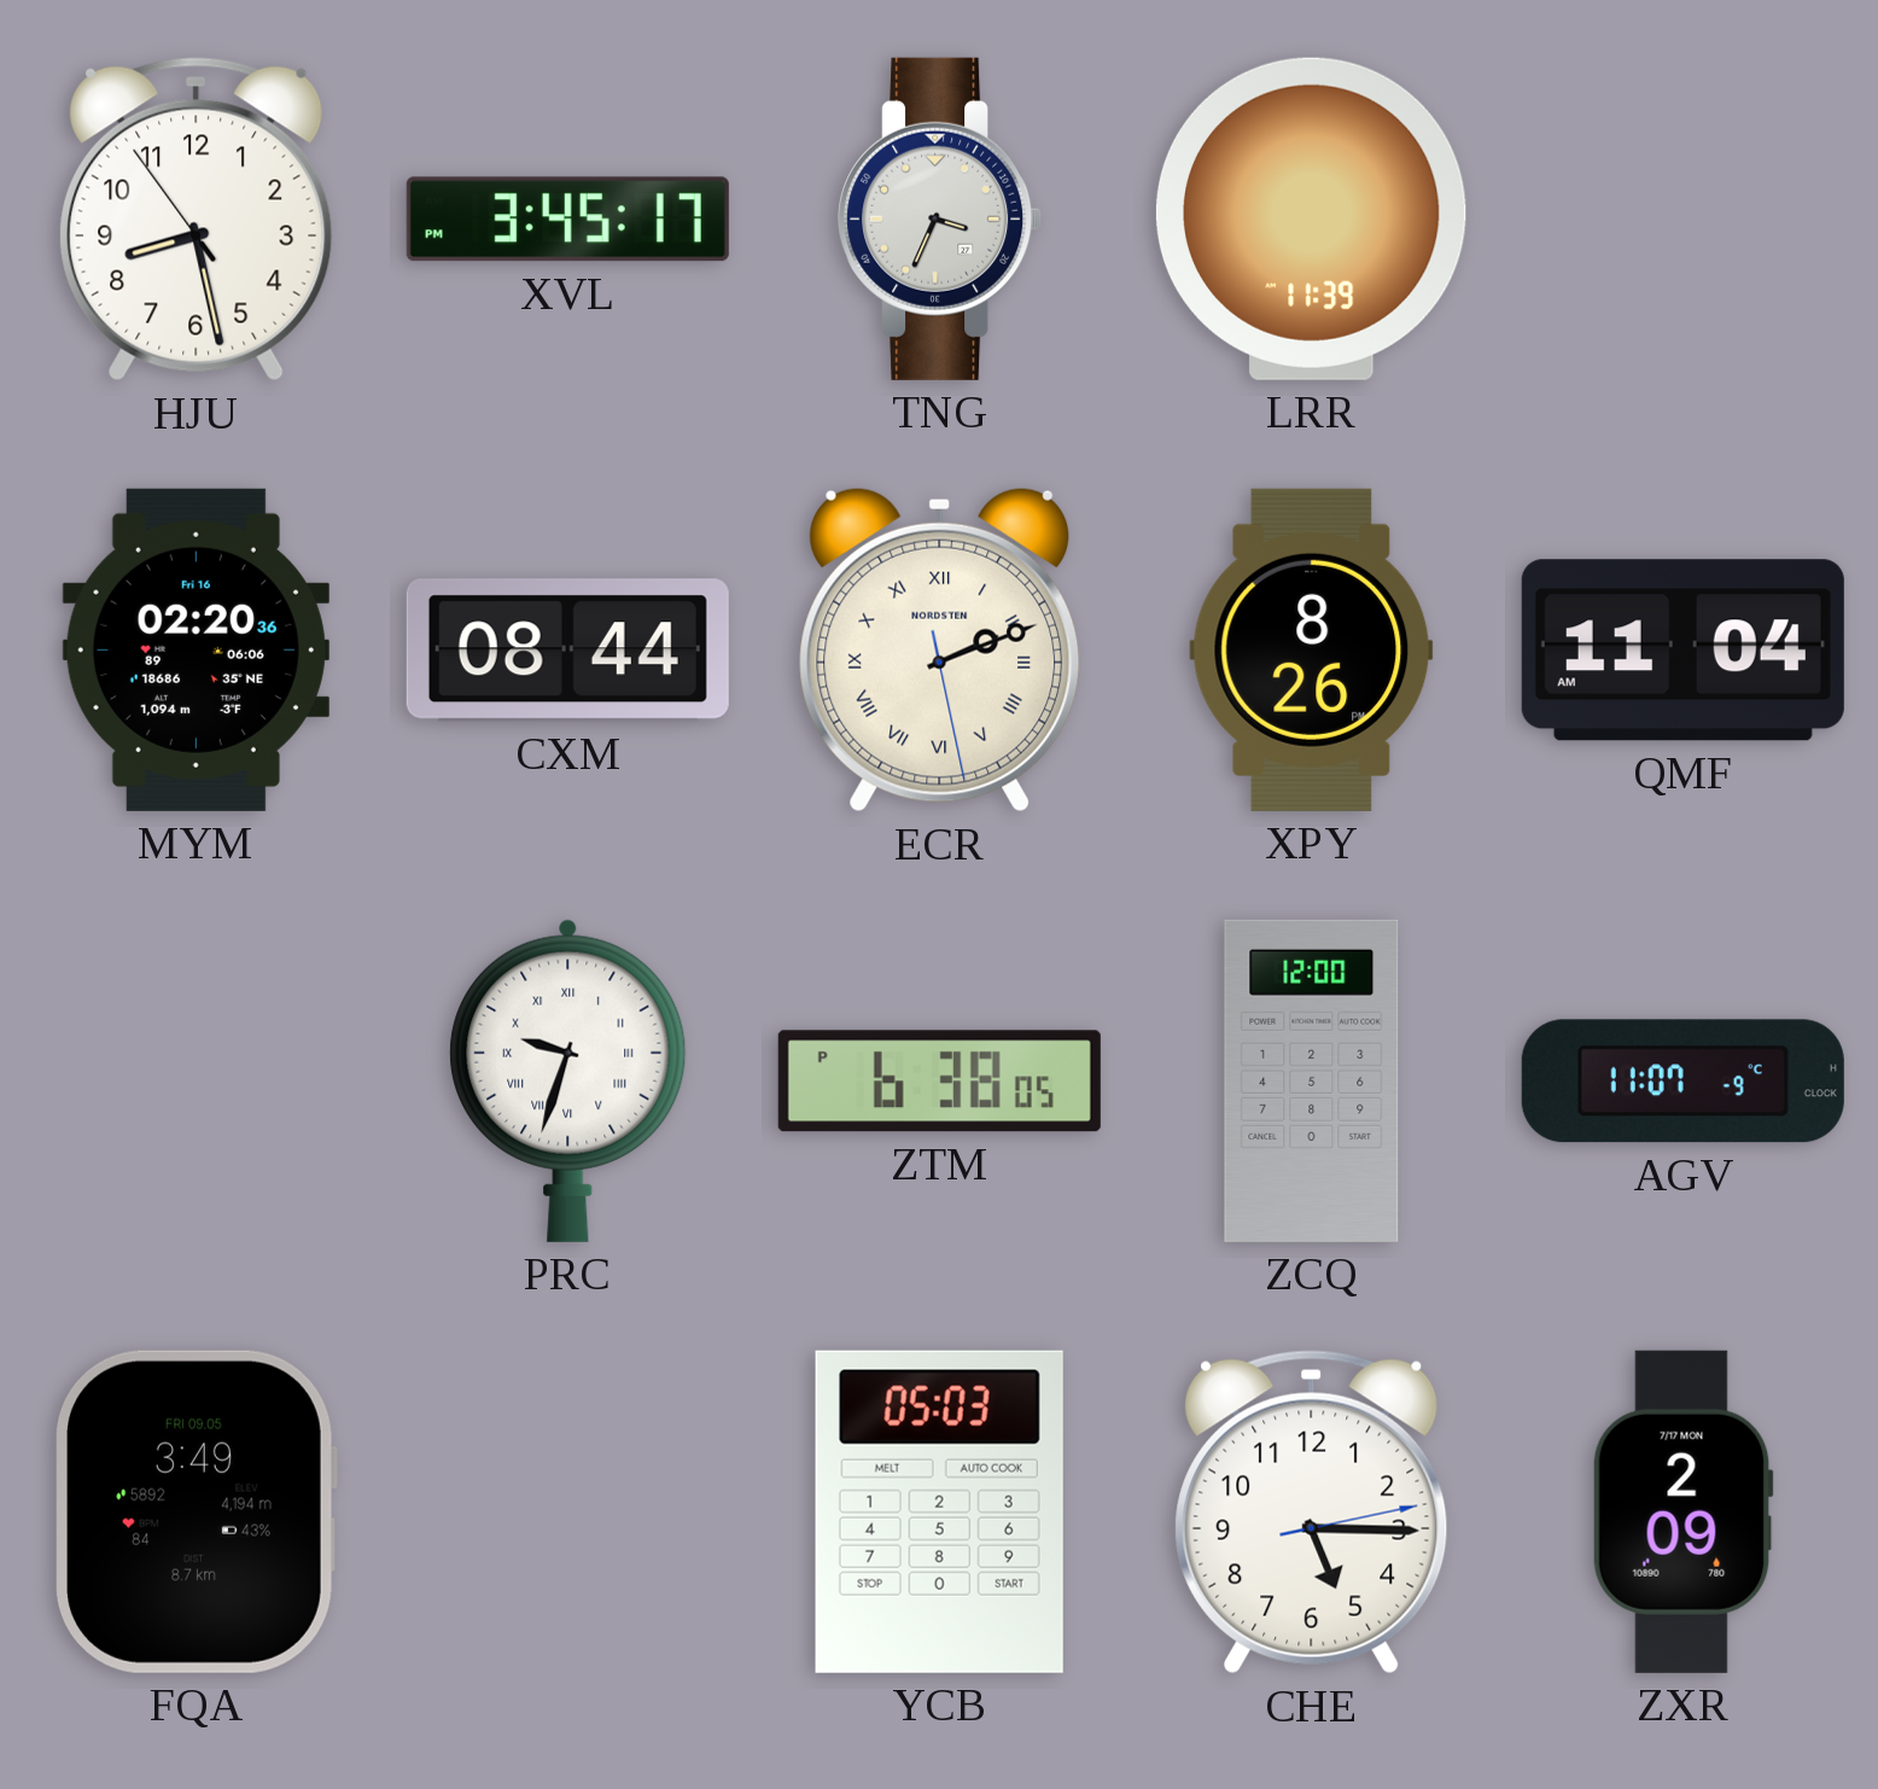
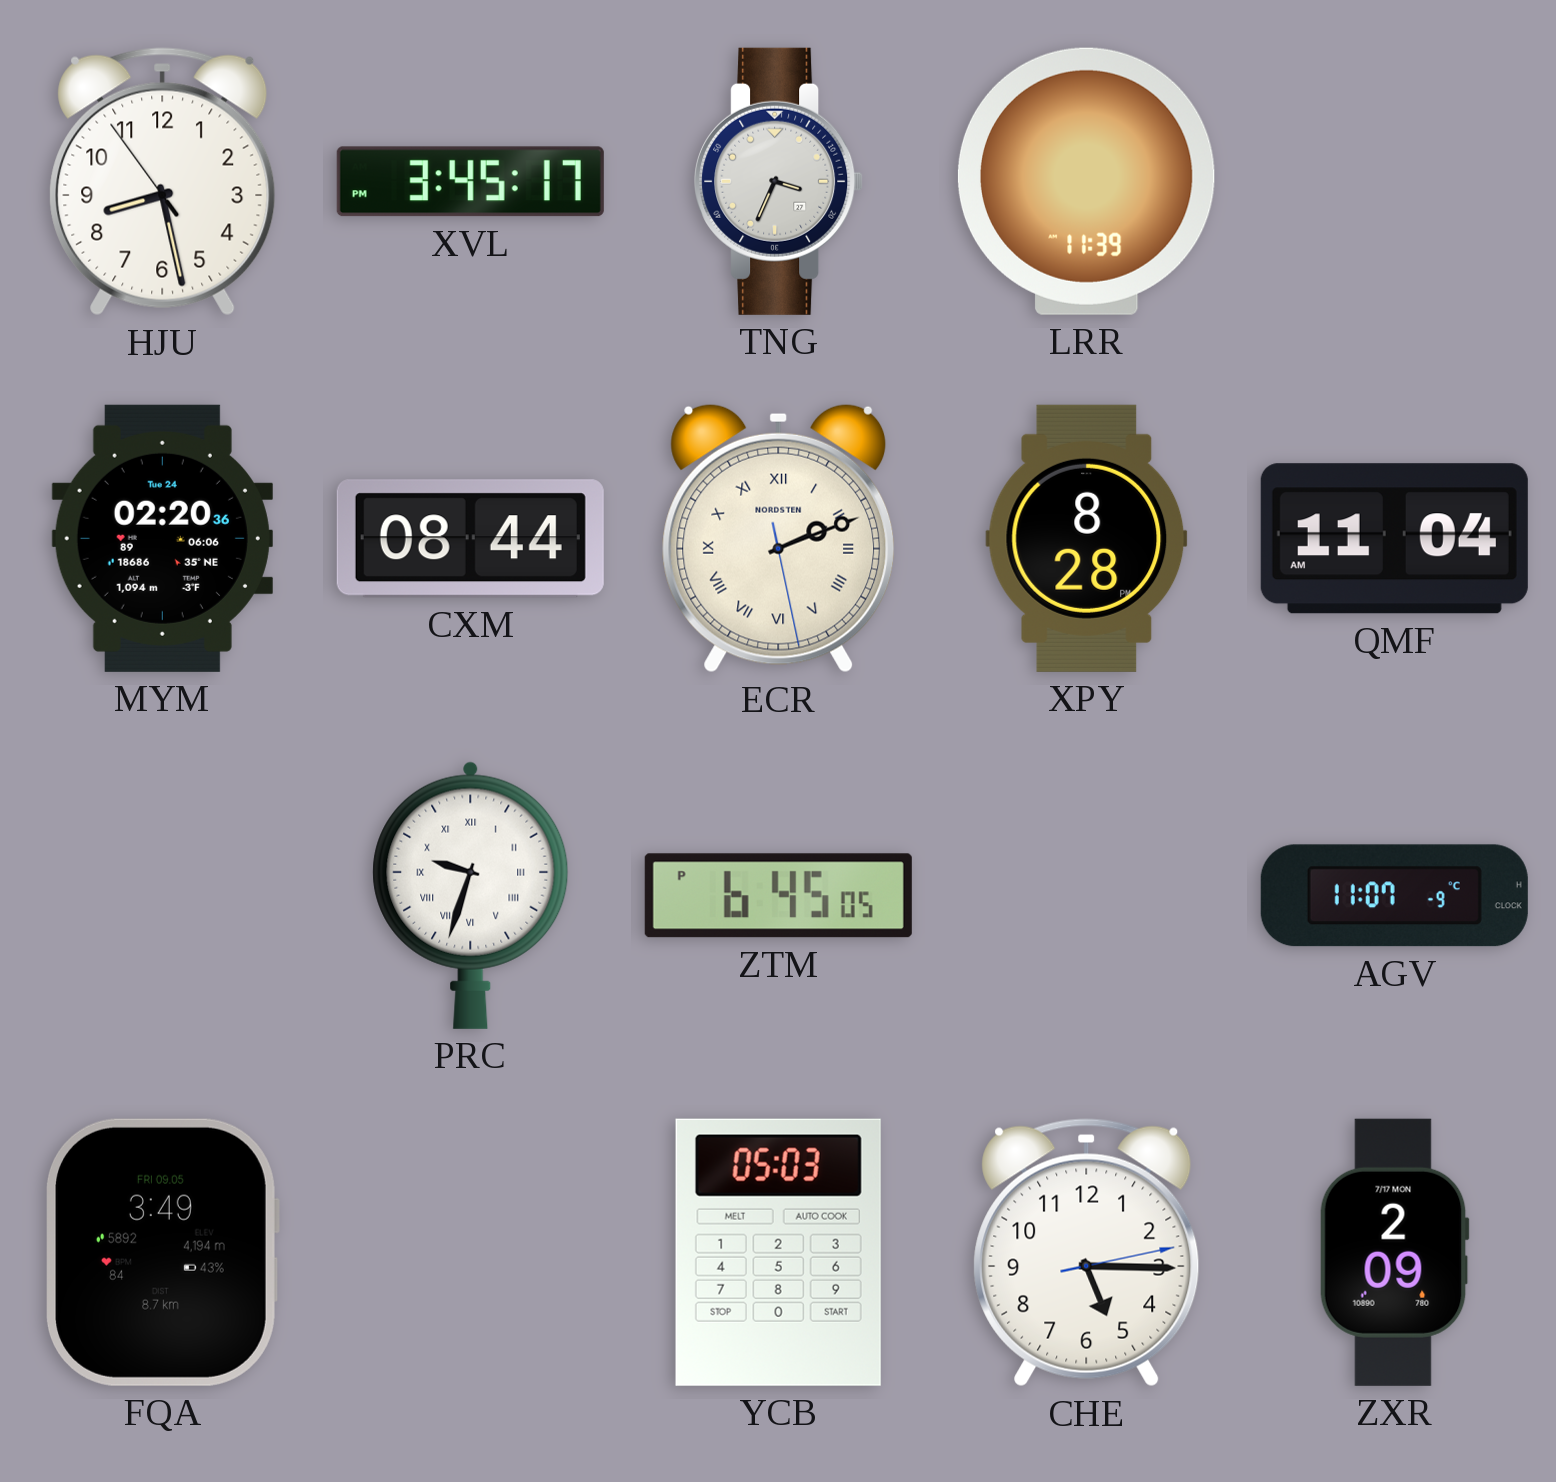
MYM date: Fri 16 -> Tue 24 (162, 538)
XPY: 8:26 -> 8:28 (1087, 538)
ZTM: 6:38 -> 6:45 (778, 896)
ZCQ: 12:00 -> none (1312, 1080)
